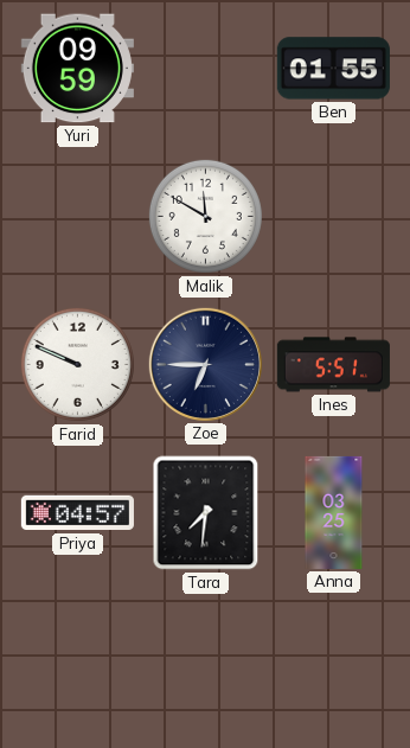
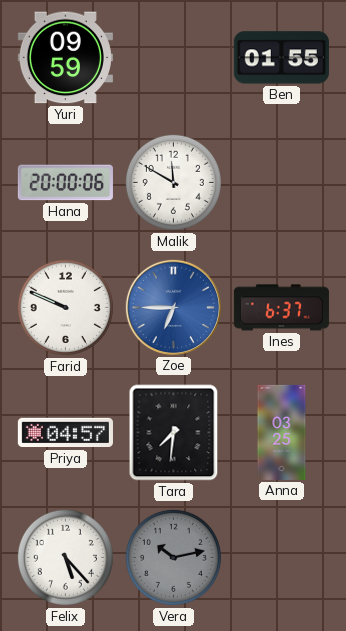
Hana: none -> 20:00 (65, 183)
Zoe dial: navy -> blue (173, 307)
Ines: 5:51 -> 6:37 (281, 308)
Felix: none -> 5:23 (65, 557)
Vera: none -> 10:13 (173, 557)
